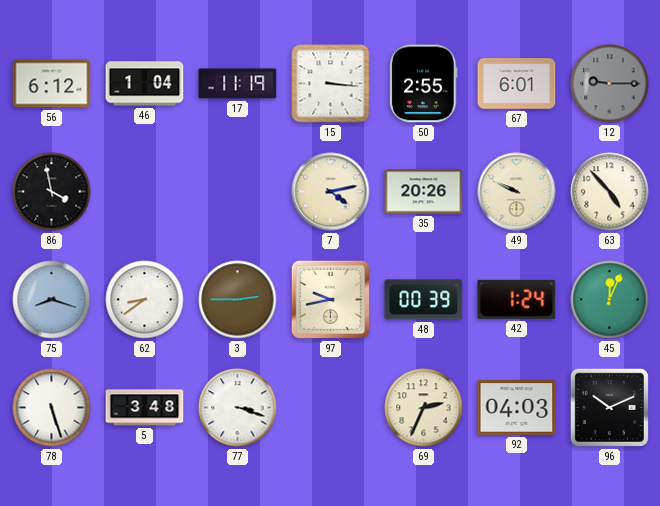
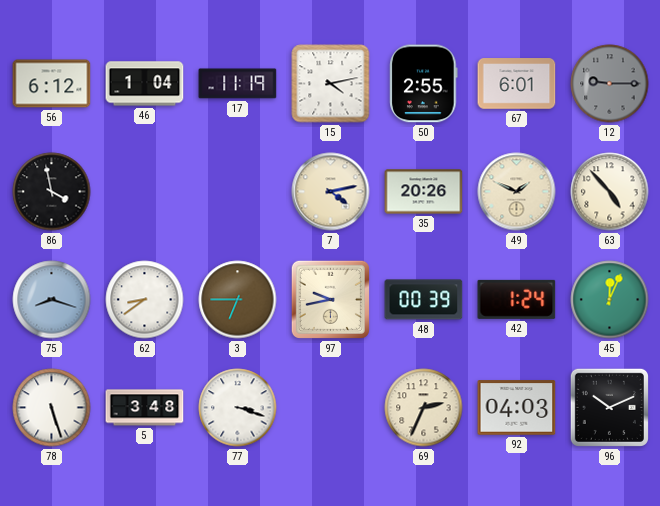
15: 3:16 -> 4:13 (331, 84)
49: 9:49 -> 1:49 (517, 192)
3: 2:45 -> 6:45 (238, 300)
